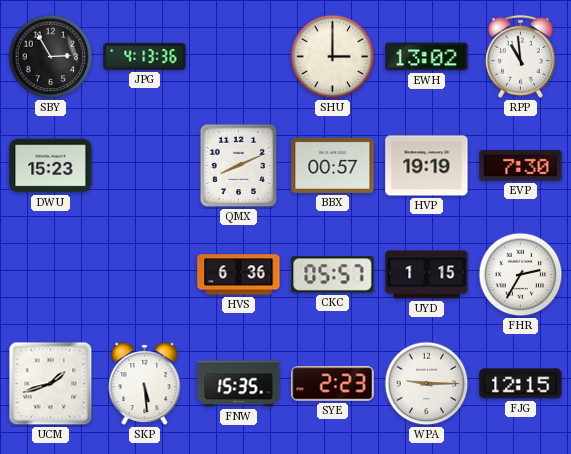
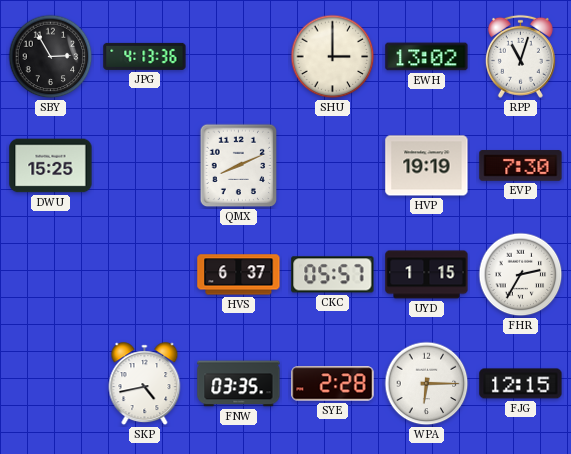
RPP: 10:59 -> 11:03 (520, 56)
DWU: 15:23 -> 15:25 (51, 166)
BBX: 00:57 -> none (333, 165)
HVS: 6:36 -> 6:37 (239, 275)
UCM: 1:42 -> none (51, 384)
SKP: 5:29 -> 4:43 (145, 384)
FNW: 15:35 -> 03:35 (239, 384)
SYE: 2:23 -> 2:28 (333, 384)
WPA: 9:15 -> 6:15 (427, 384)
